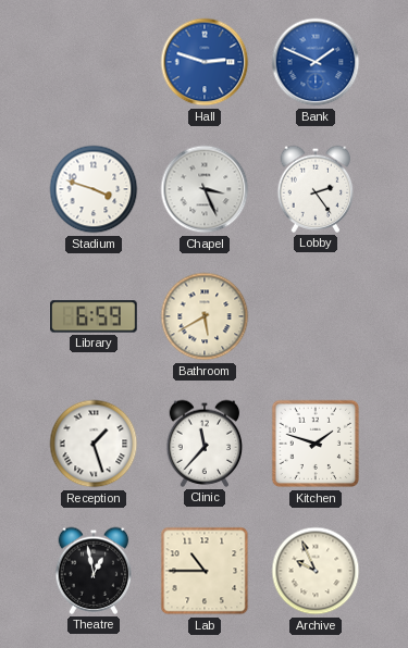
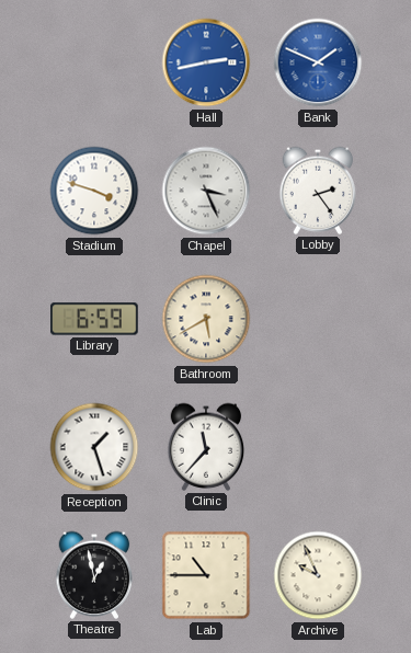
Hall: 2:48 -> 2:43 (206, 62)
Kitchen: 1:48 -> none (316, 444)
